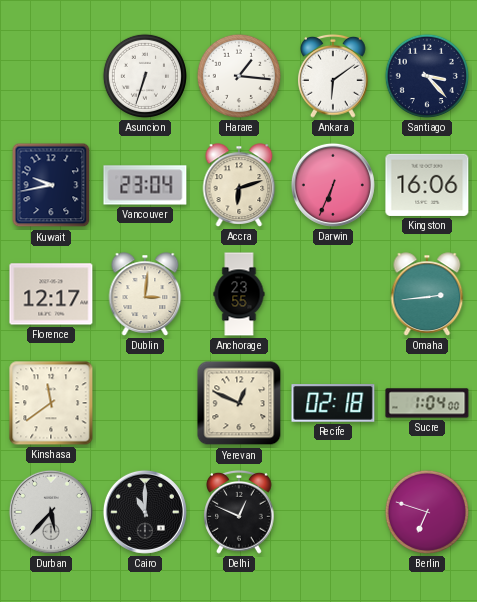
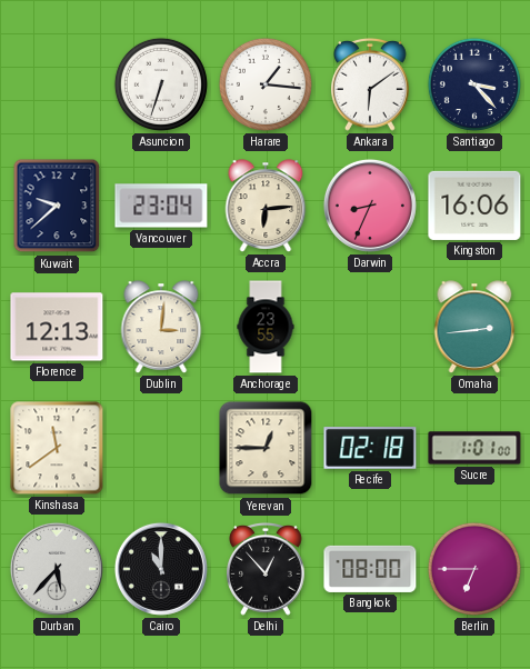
Kuwait: 9:43 -> 9:38 (57, 206)
Accra: 6:12 -> 6:14 (266, 206)
Darwin: 6:34 -> 8:34 (370, 206)
Florence: 12:17 -> 12:13 (57, 327)
Yerevan: 12:49 -> 12:45 (266, 448)
Sucre: 1:04 -> 1:01 (474, 448)
Delhi: 12:49 -> 12:53 (267, 569)
Bangkok: none -> 08:00 (370, 569)
Berlin: 6:48 -> 6:45 (474, 569)
